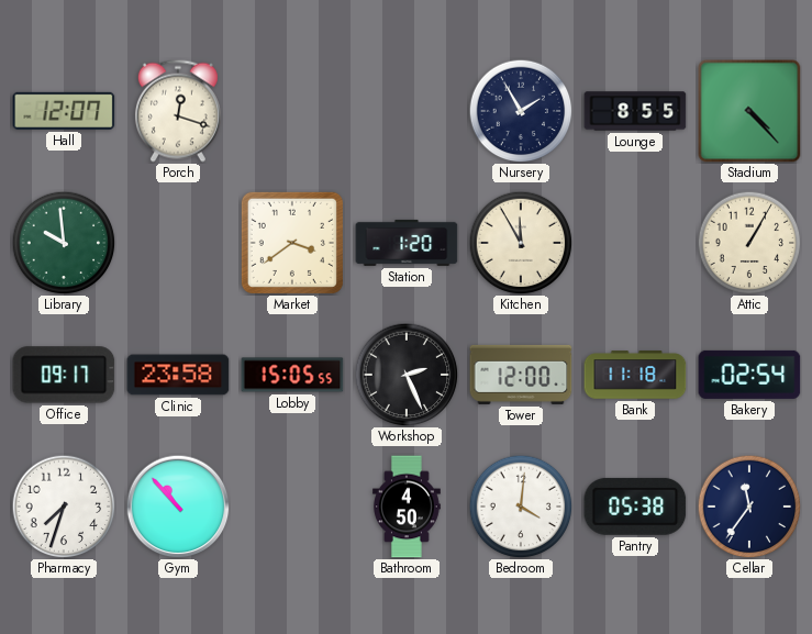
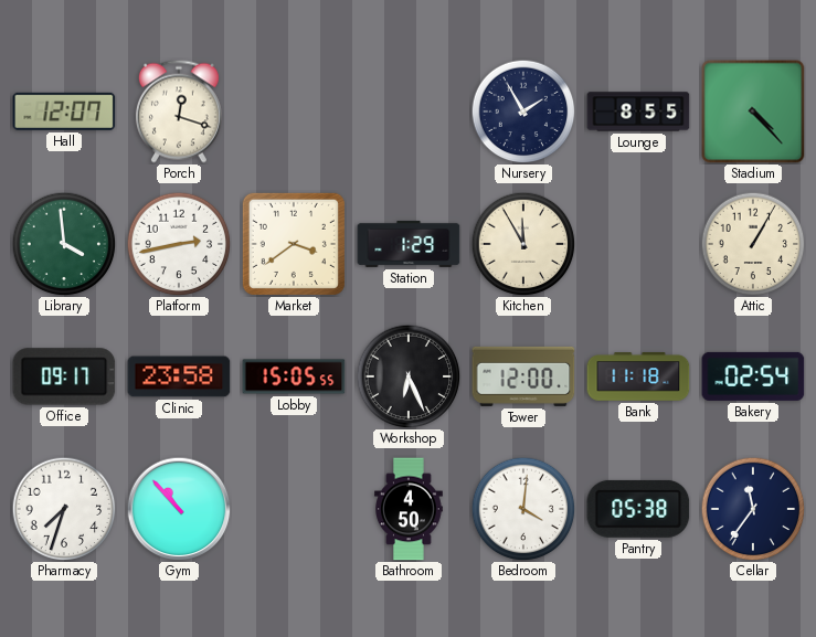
Library: 9:59 -> 3:59 (64, 244)
Platform: none -> 2:43 (179, 244)
Station: 1:20 -> 1:29 (409, 244)
Workshop: 2:26 -> 6:26 (409, 376)
